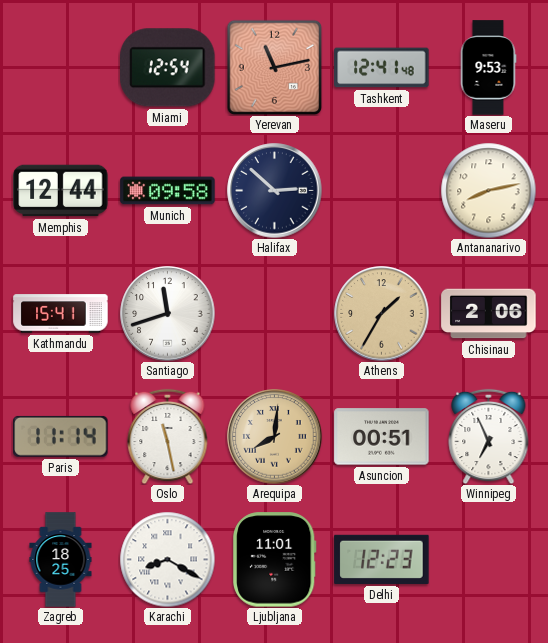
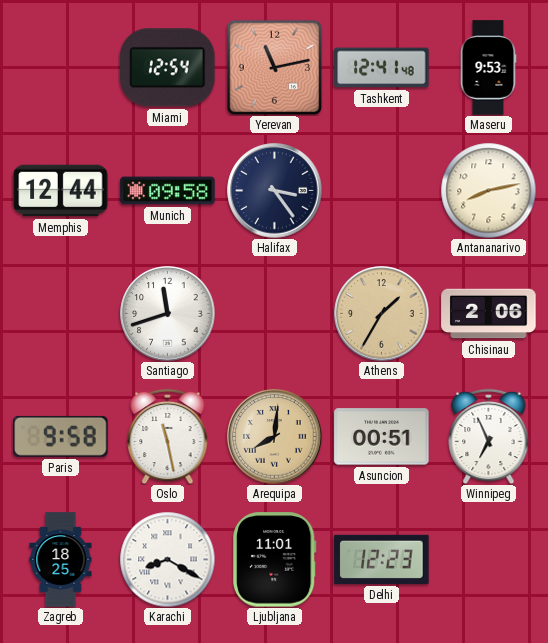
Halifax: 2:52 -> 3:24 (275, 191)
Kathmandu: 15:41 -> none (61, 314)
Paris: 11:14 -> 9:58 (61, 436)
